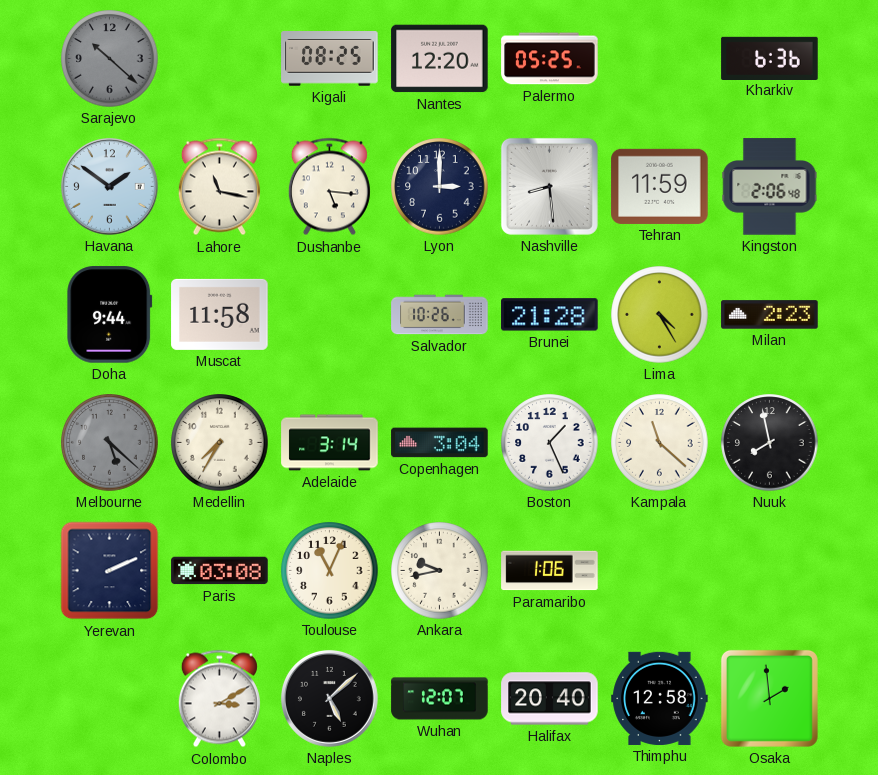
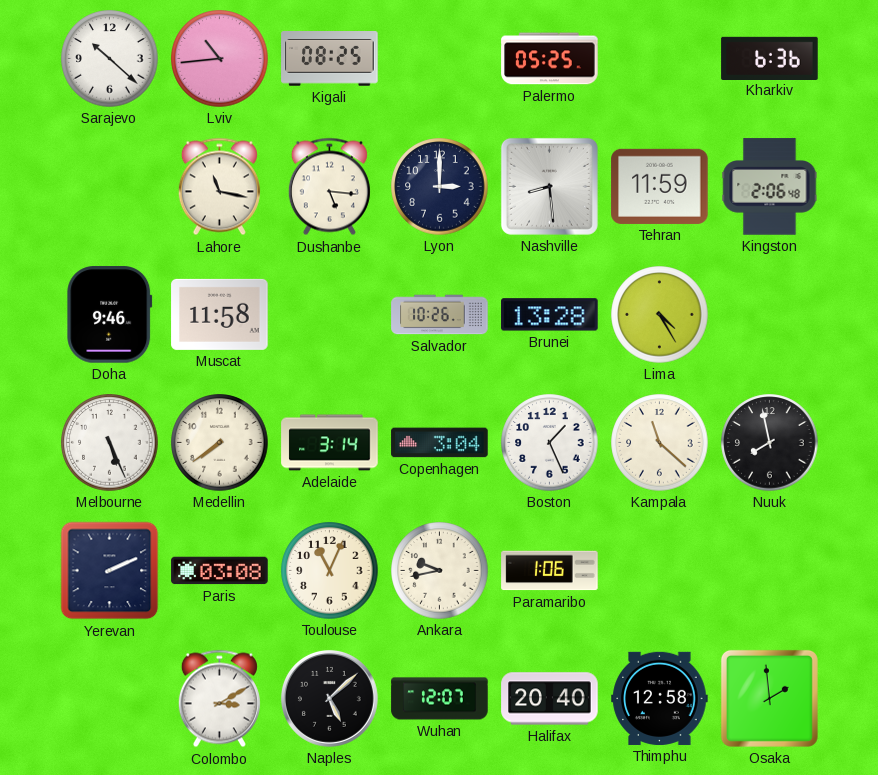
Sarajevo dial: grey -> white (110, 59)
Lviv: none -> 10:44 (220, 59)
Nantes: 12:20 -> none (440, 59)
Havana: 1:51 -> none (109, 186)
Doha: 9:44 -> 9:46 (110, 315)
Brunei: 21:28 -> 13:28 (550, 315)
Milan: 2:23 -> none (770, 315)
Melbourne: 5:22 -> 5:26 (110, 443)
Melbourne dial: grey -> white (110, 443)
Medellin: 7:35 -> 7:39 (220, 443)
